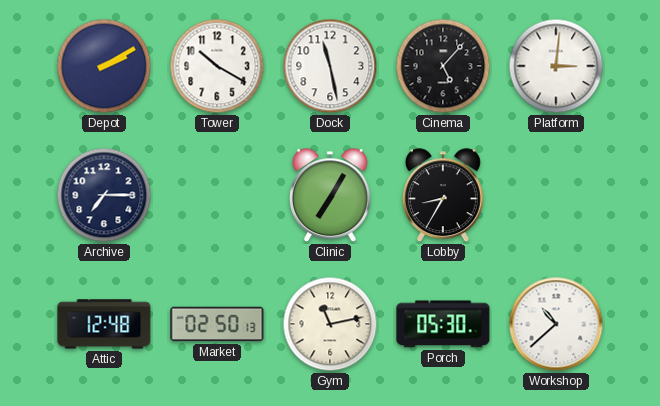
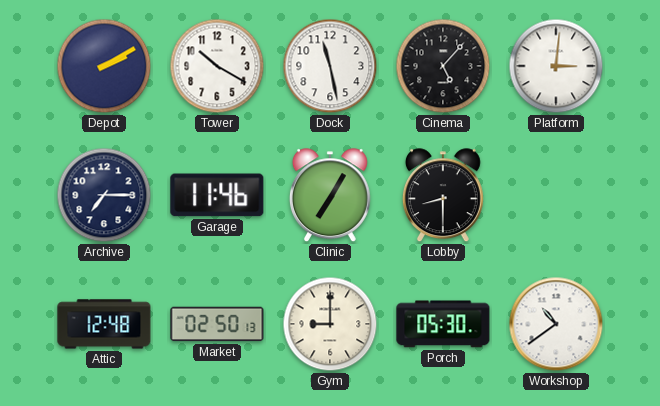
Garage: none -> 11:46 (217, 195)
Lobby: 8:35 -> 8:30 (443, 196)
Gym: 11:13 -> 9:00 (330, 324)
Workshop: 10:38 -> 10:39 (556, 324)
